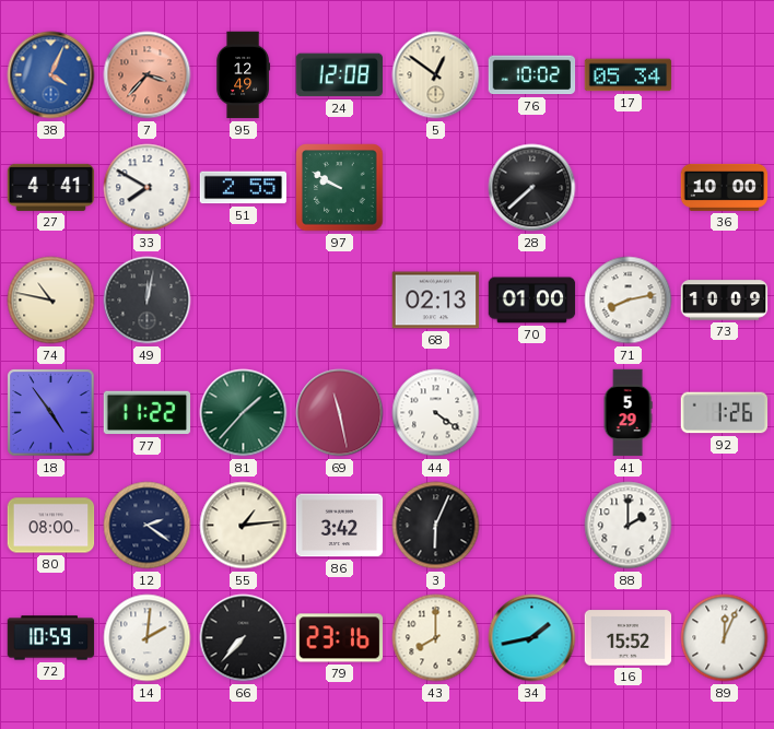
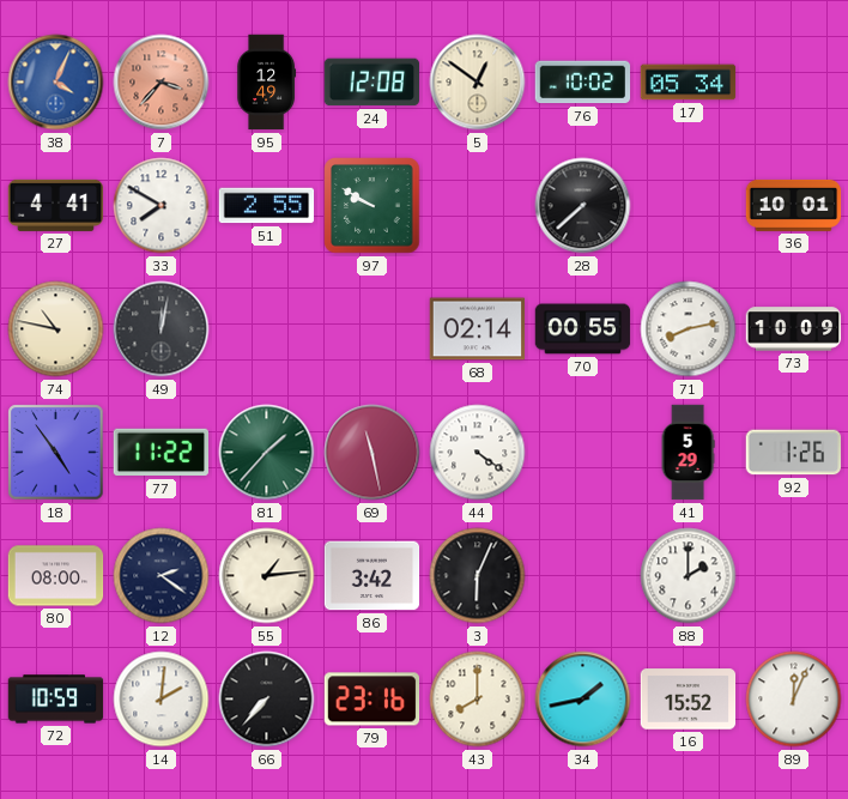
36: 10:00 -> 10:01 (794, 205)
68: 02:13 -> 02:14 (478, 329)
70: 01:00 -> 00:55 (583, 329)
